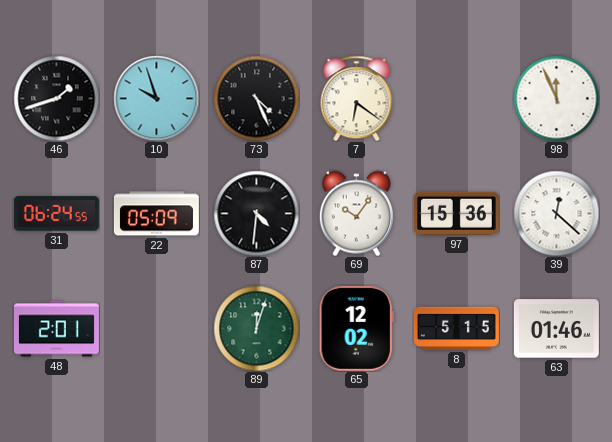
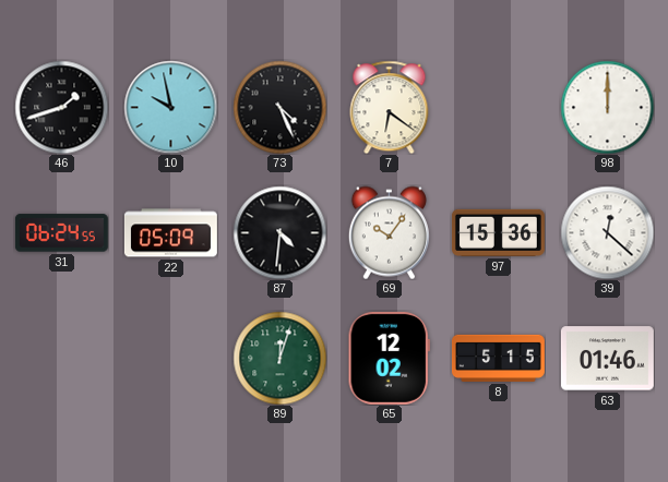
10: 9:57 -> 9:58 (170, 107)
98: 11:56 -> 12:00 (607, 107)
48: 2:01 -> none (56, 329)
